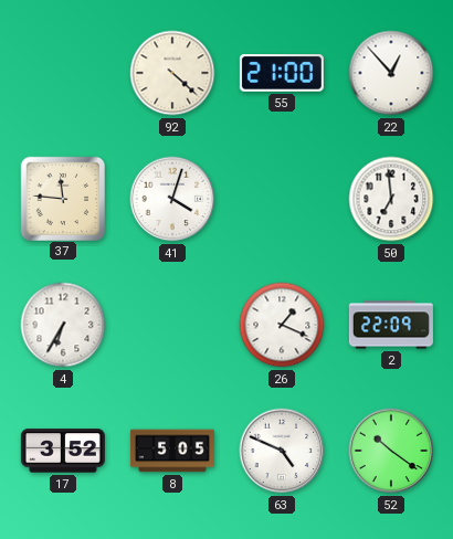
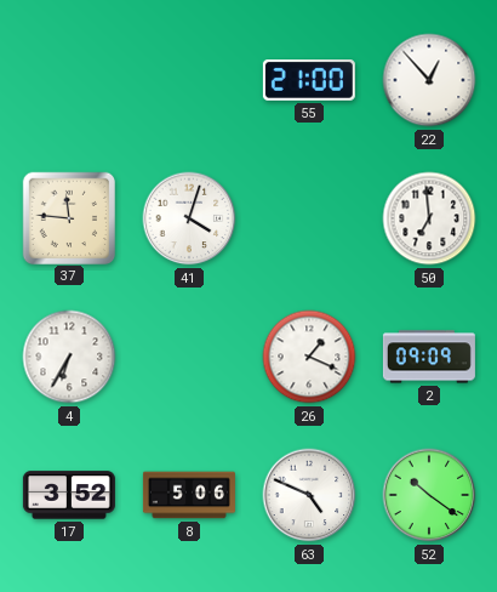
92: 4:22 -> none (172, 73)
2: 22:09 -> 09:09 (429, 357)
8: 5:05 -> 5:06 (189, 495)
